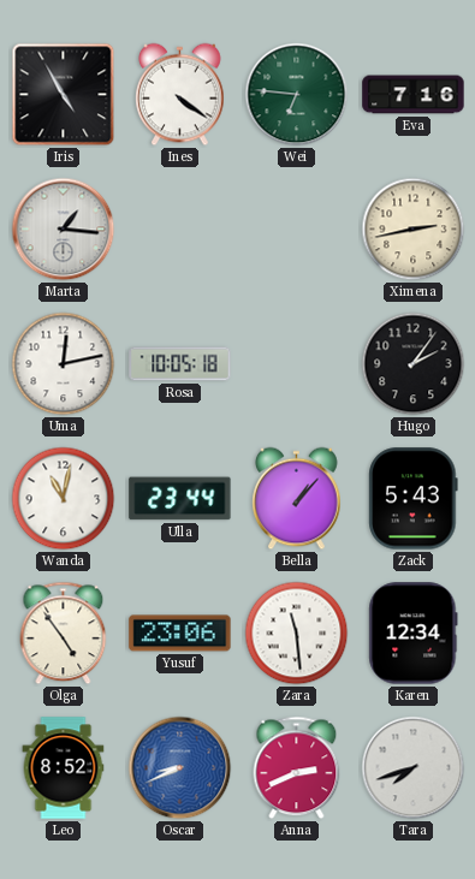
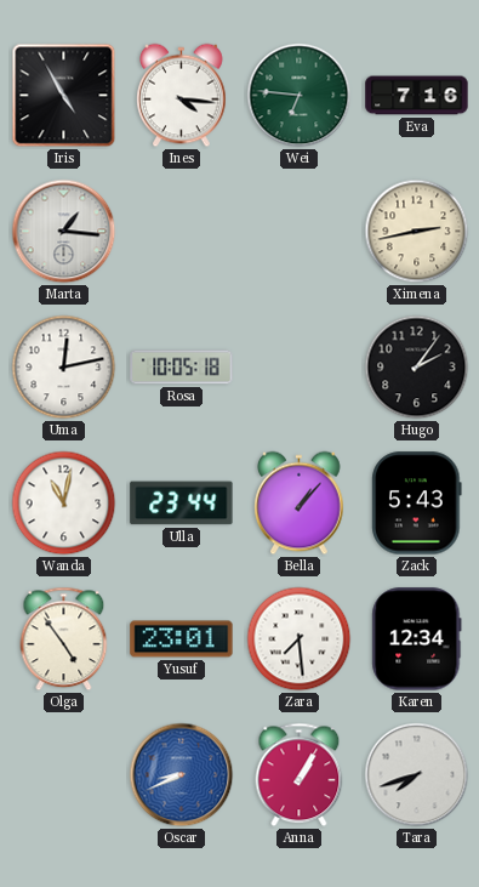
Ines: 4:21 -> 4:16 (182, 96)
Yusuf: 23:06 -> 23:01 (182, 639)
Zara: 11:29 -> 7:29 (300, 639)
Leo: 8:52 -> none (64, 768)
Anna: 2:41 -> 1:05 (300, 775)
